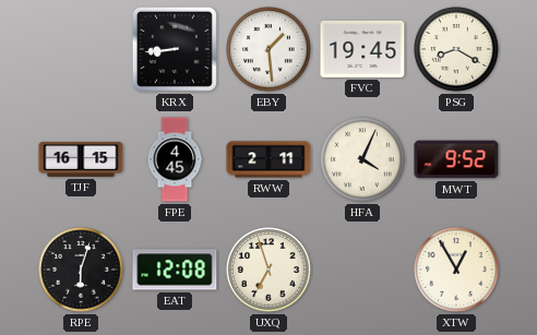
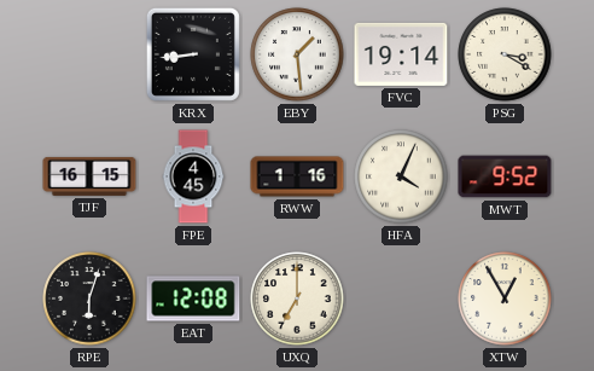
FVC: 19:45 -> 19:14 (401, 54)
PSG: 8:20 -> 3:20 (505, 54)
RWW: 2:11 -> 1:16 (297, 176)
UXQ: 6:57 -> 7:00 (297, 298)
